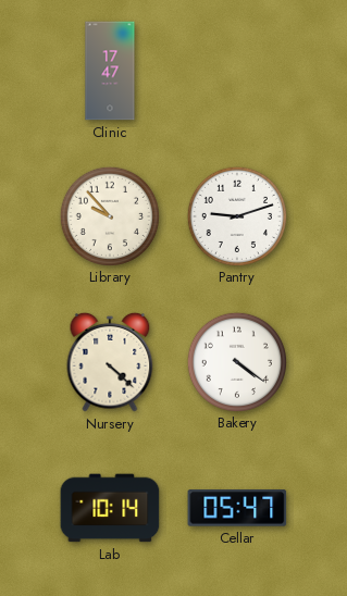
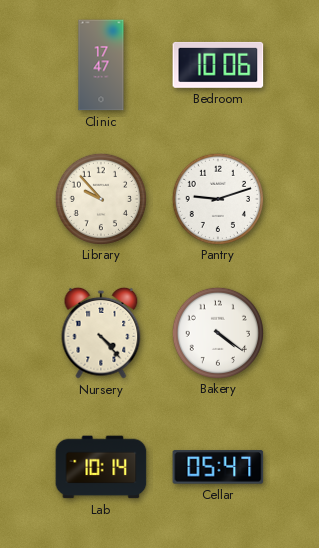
Bedroom: none -> 10:06 (218, 65)
Nursery: 4:22 -> 4:23 (101, 333)
